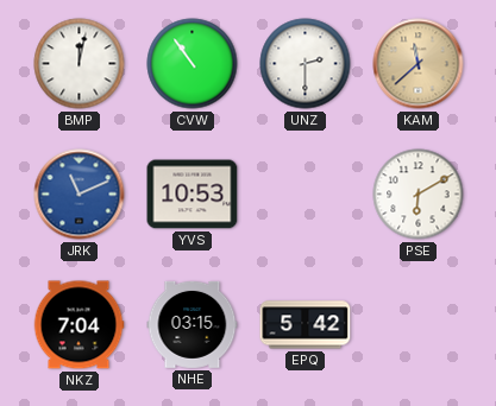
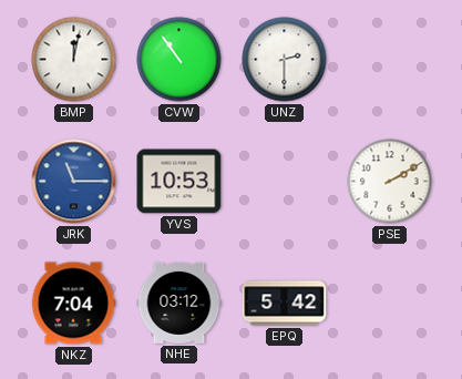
KAM: 11:38 -> none (419, 64)
JRK: 11:11 -> 11:15 (74, 182)
PSE: 6:10 -> 2:10 (390, 182)
NHE: 03:15 -> 03:12 (179, 303)
